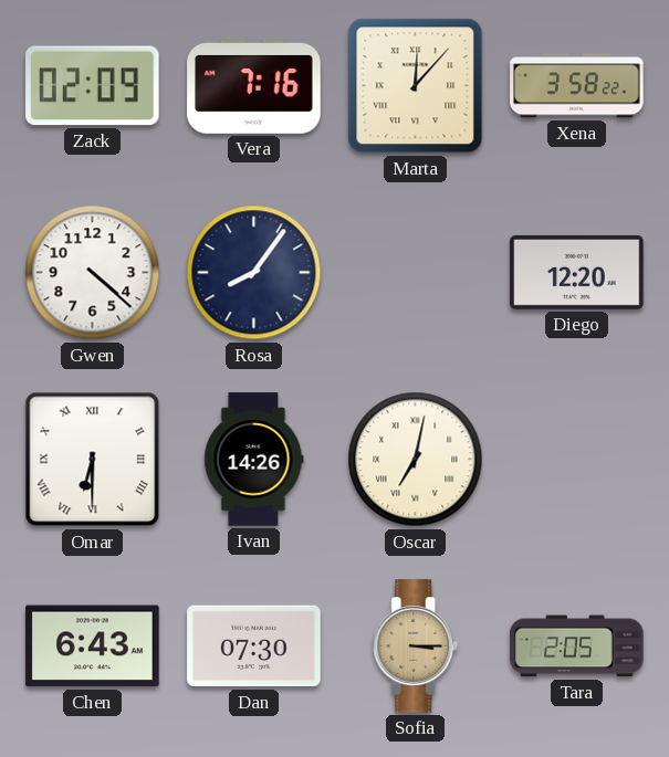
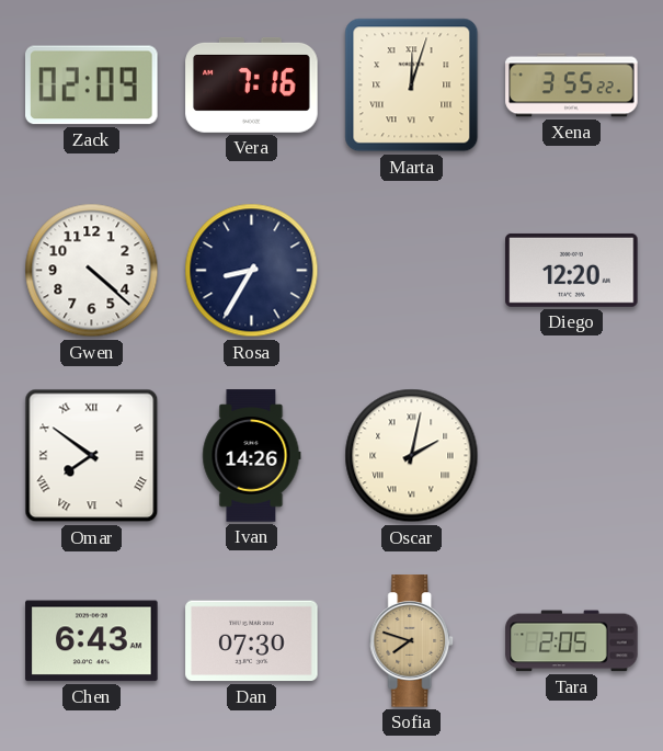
Marta: 12:07 -> 12:03 (412, 86)
Xena: 3:58 -> 3:55 (572, 86)
Rosa: 8:06 -> 8:35 (252, 271)
Omar: 6:30 -> 7:51 (92, 456)
Oscar: 7:02 -> 2:02 (412, 456)
Sofia: 3:15 -> 7:48 (412, 641)
